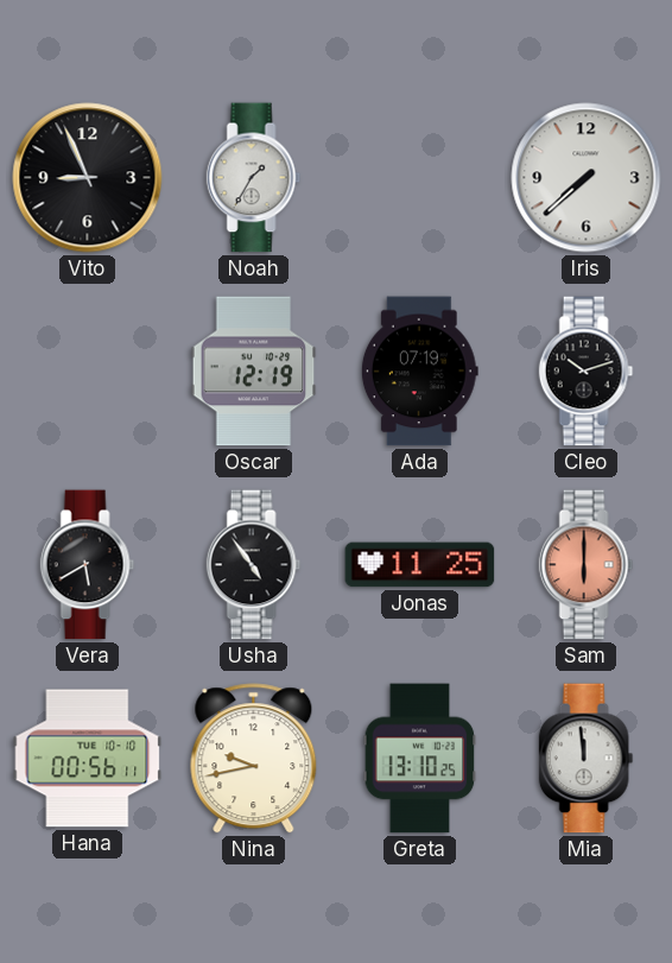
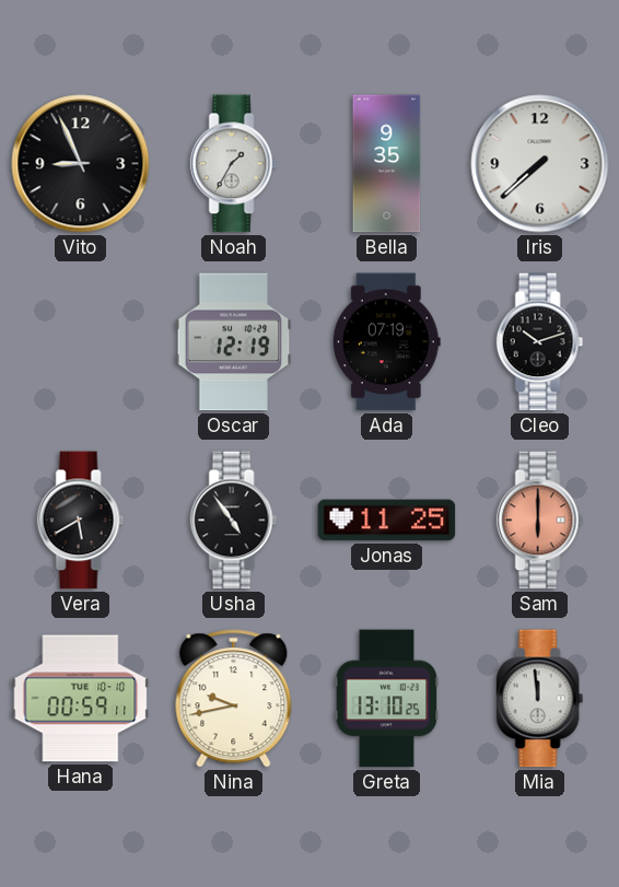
Bella: none -> 9:35 (387, 164)
Hana: 00:56 -> 00:59 (81, 699)
